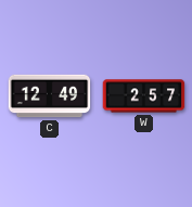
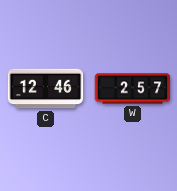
C: 12:49 -> 12:46 (46, 89)
